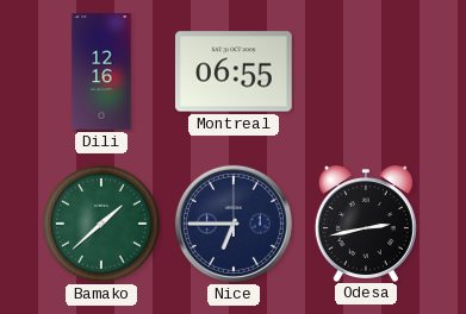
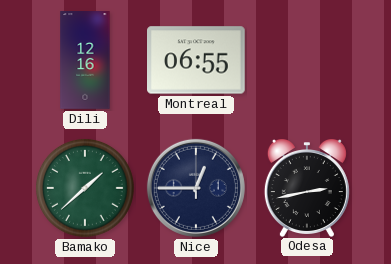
Nice: 6:45 -> 12:45 (196, 188)
